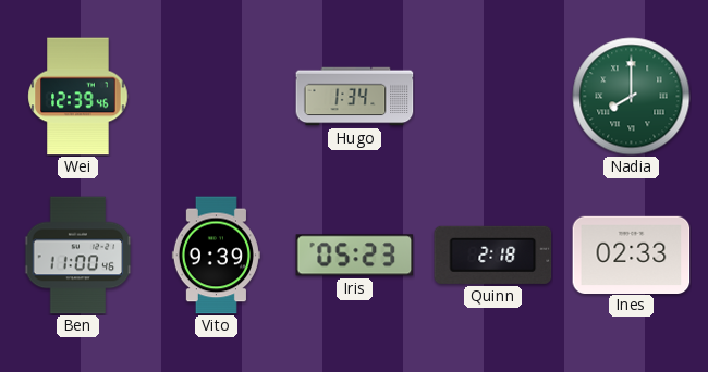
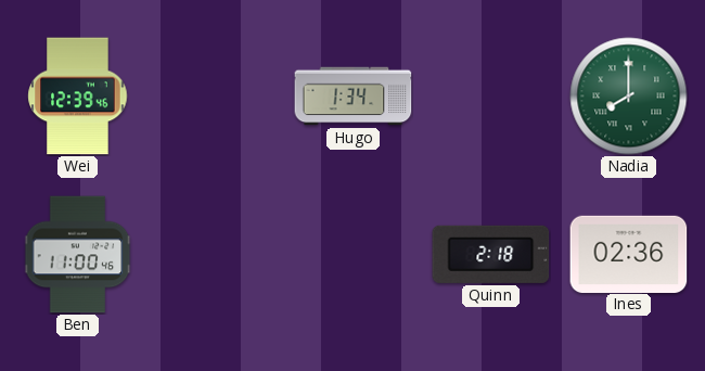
Vito: 9:39 -> none (216, 256)
Iris: 05:23 -> none (355, 256)
Ines: 02:33 -> 02:36 (629, 254)
